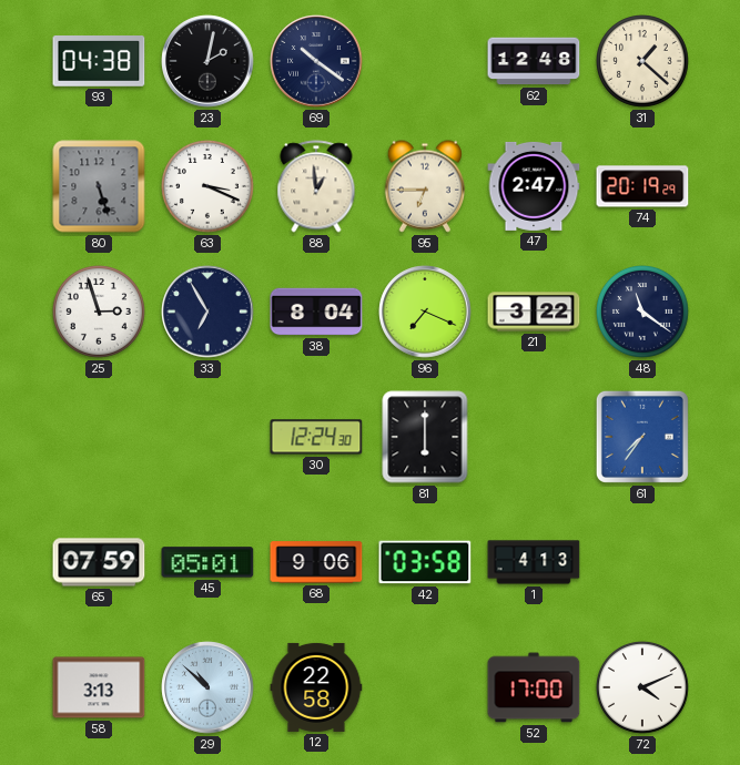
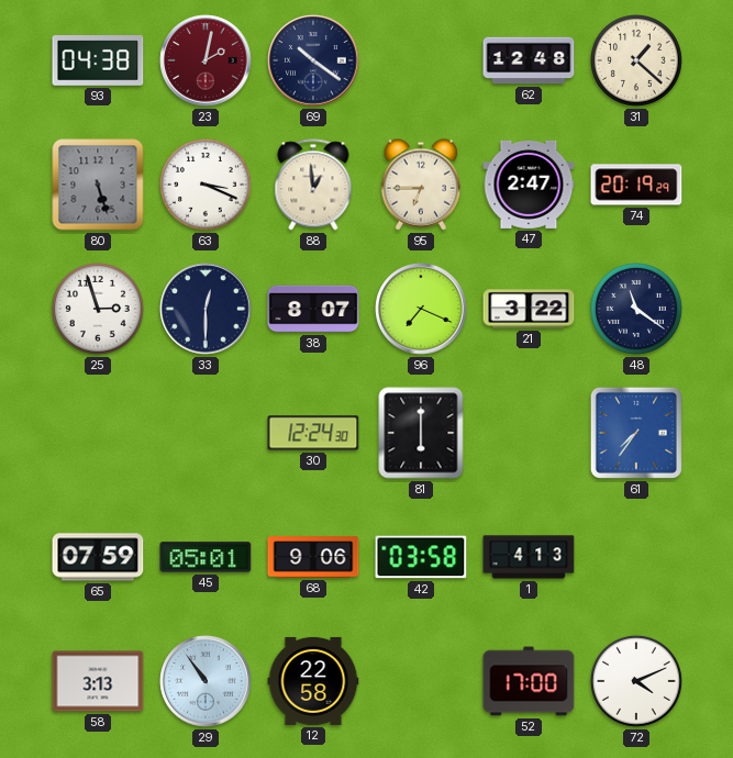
23 dial: black -> burgundy (206, 60)
33: 6:55 -> 12:30 (206, 309)
38: 8:04 -> 8:07 (313, 309)
29: 10:52 -> 10:54 (206, 681)
